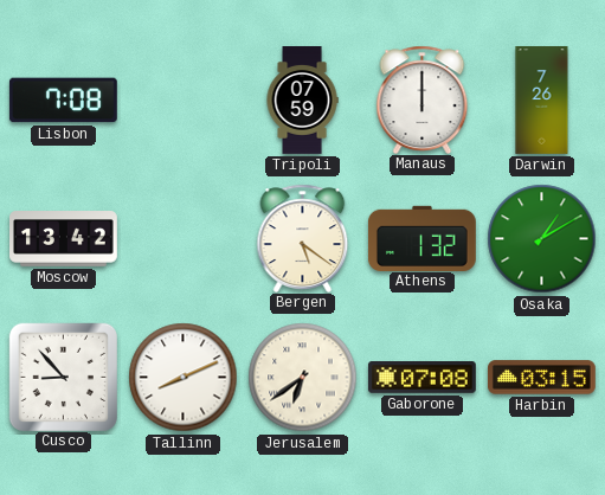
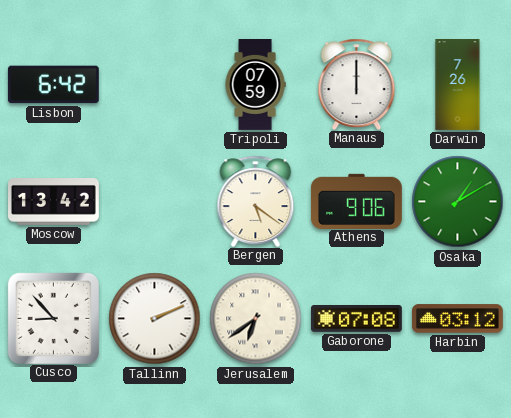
Lisbon: 7:08 -> 6:42 (53, 85)
Athens: 1:32 -> 9:06 (356, 201)
Tallinn: 8:11 -> 2:11 (155, 319)
Harbin: 03:15 -> 03:12 (457, 319)
